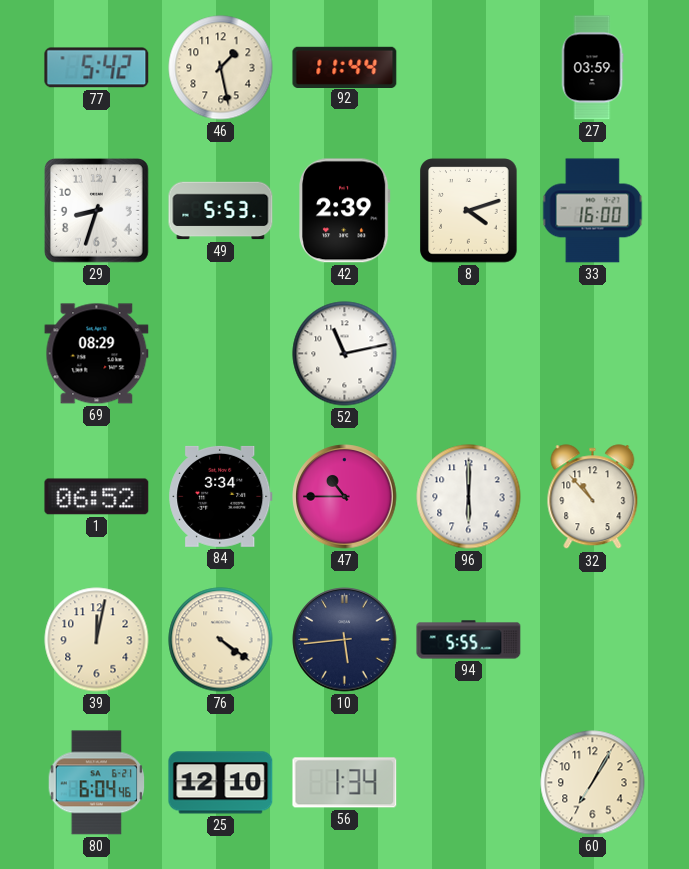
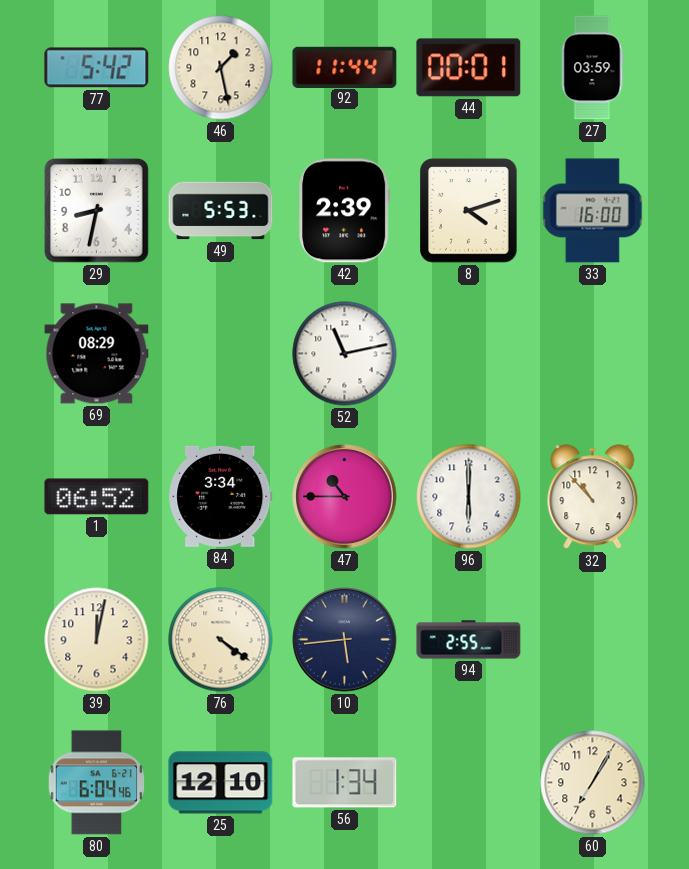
44: none -> 00:01 (469, 68)
29: 8:33 -> 8:32 (97, 211)
94: 5:55 -> 2:55 (469, 640)
